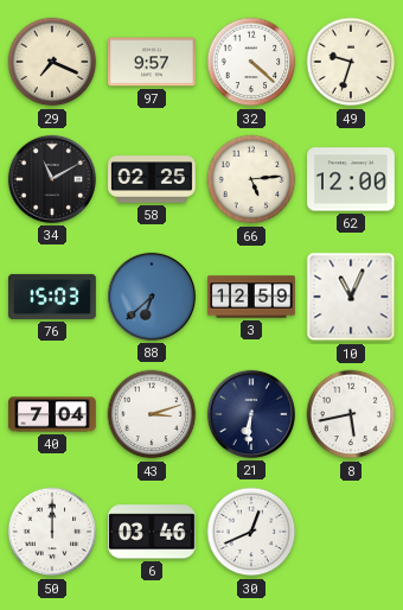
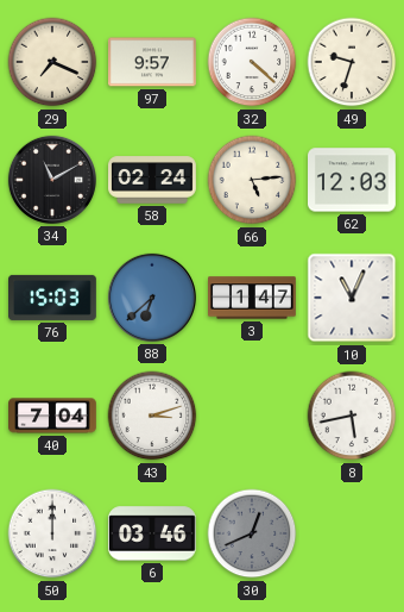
58: 02:25 -> 02:24 (153, 180)
62: 12:00 -> 12:03 (353, 180)
3: 12:59 -> 1:47 (253, 298)
21: 6:31 -> none (251, 414)
30 dial: white -> grey (252, 533)
